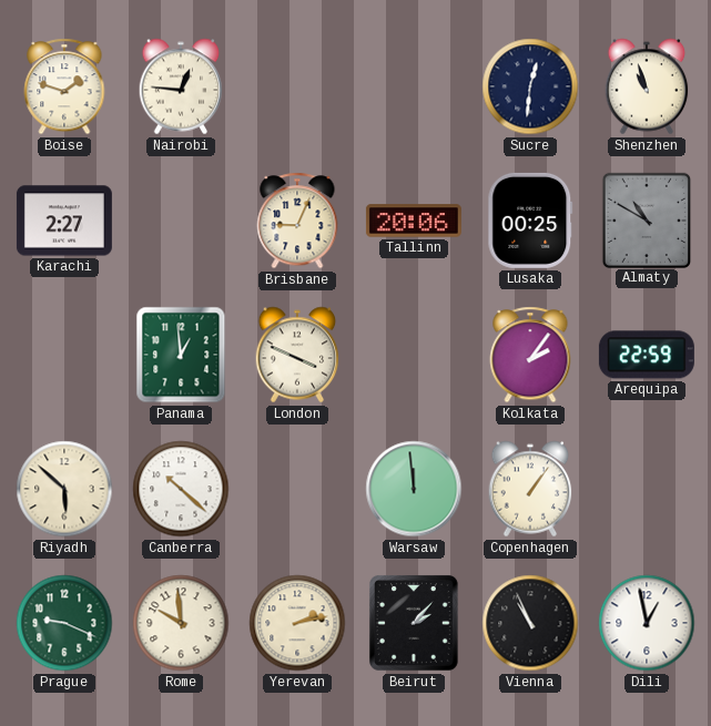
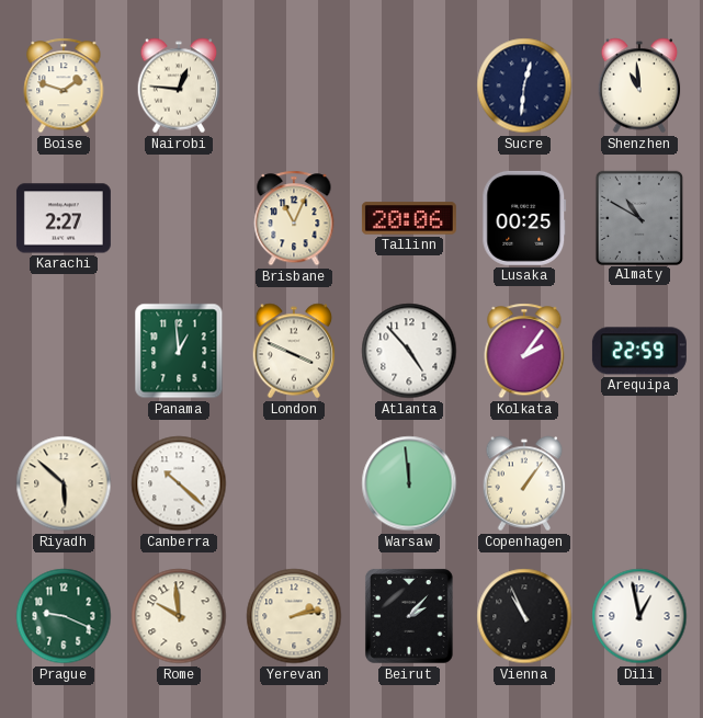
Shenzhen: 10:57 -> 10:59 (639, 86)
Brisbane: 9:04 -> 11:04 (294, 218)
Atlanta: none -> 4:53 (409, 351)
